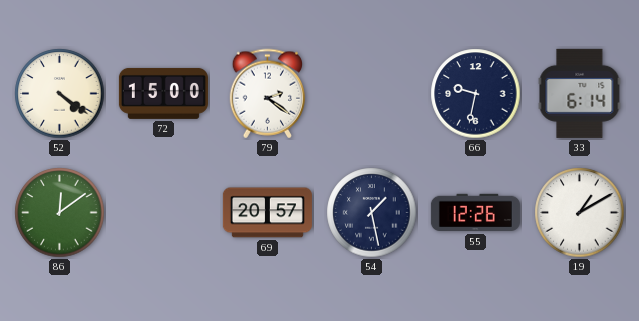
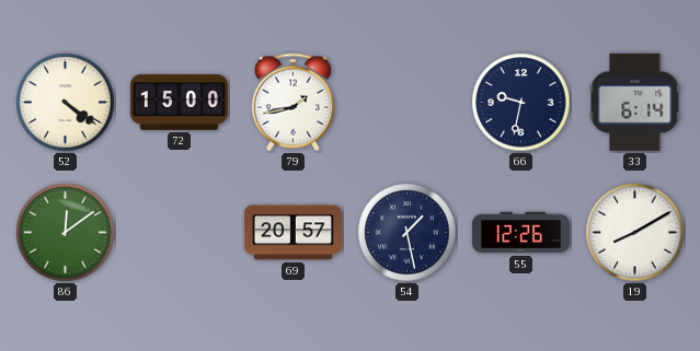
79: 2:21 -> 1:43 (294, 103)
19: 1:10 -> 8:10 (635, 233)
